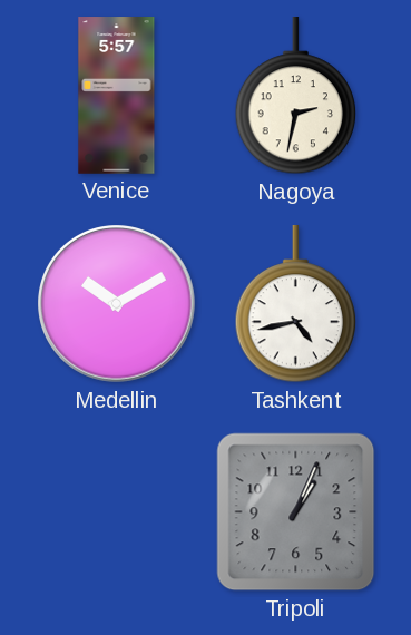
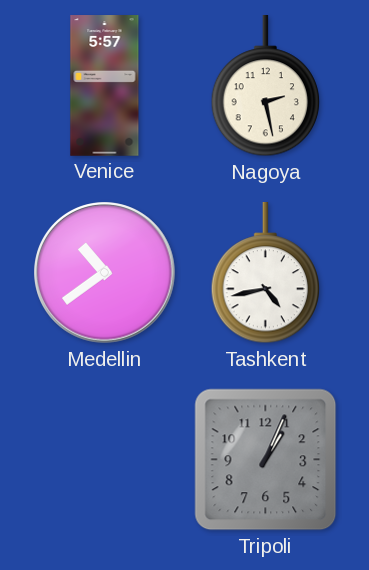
Nagoya: 2:32 -> 2:28 (266, 87)
Medellin: 10:10 -> 10:39 (105, 273)
